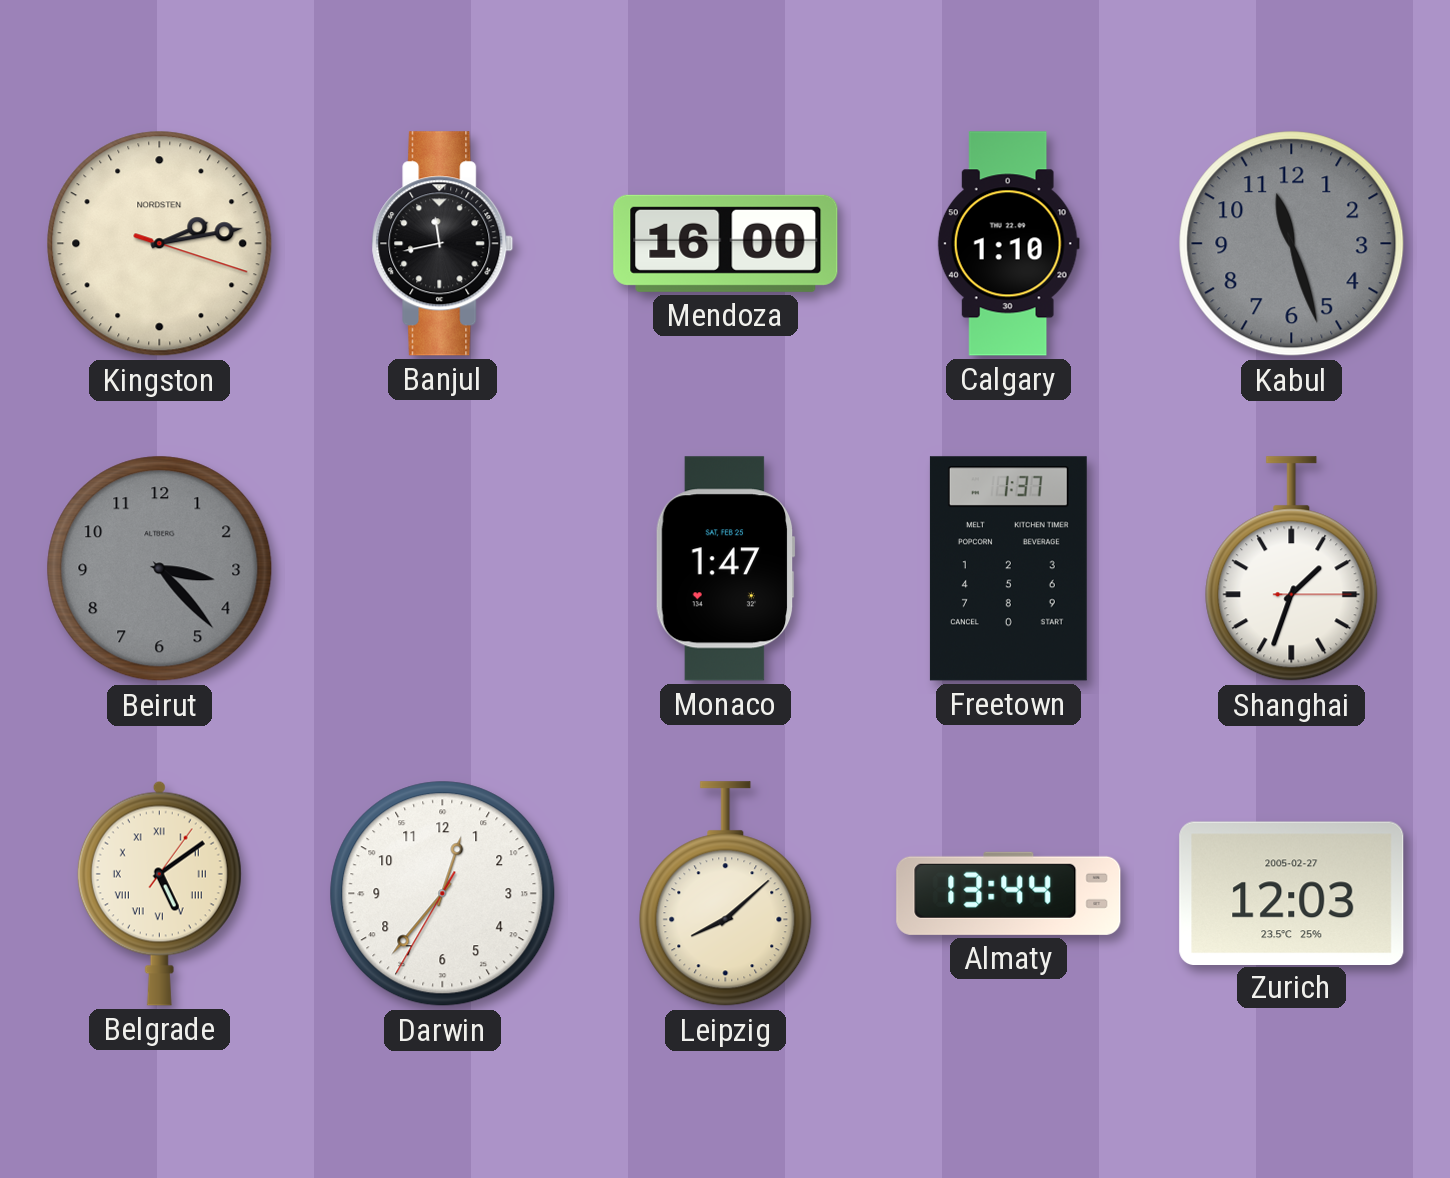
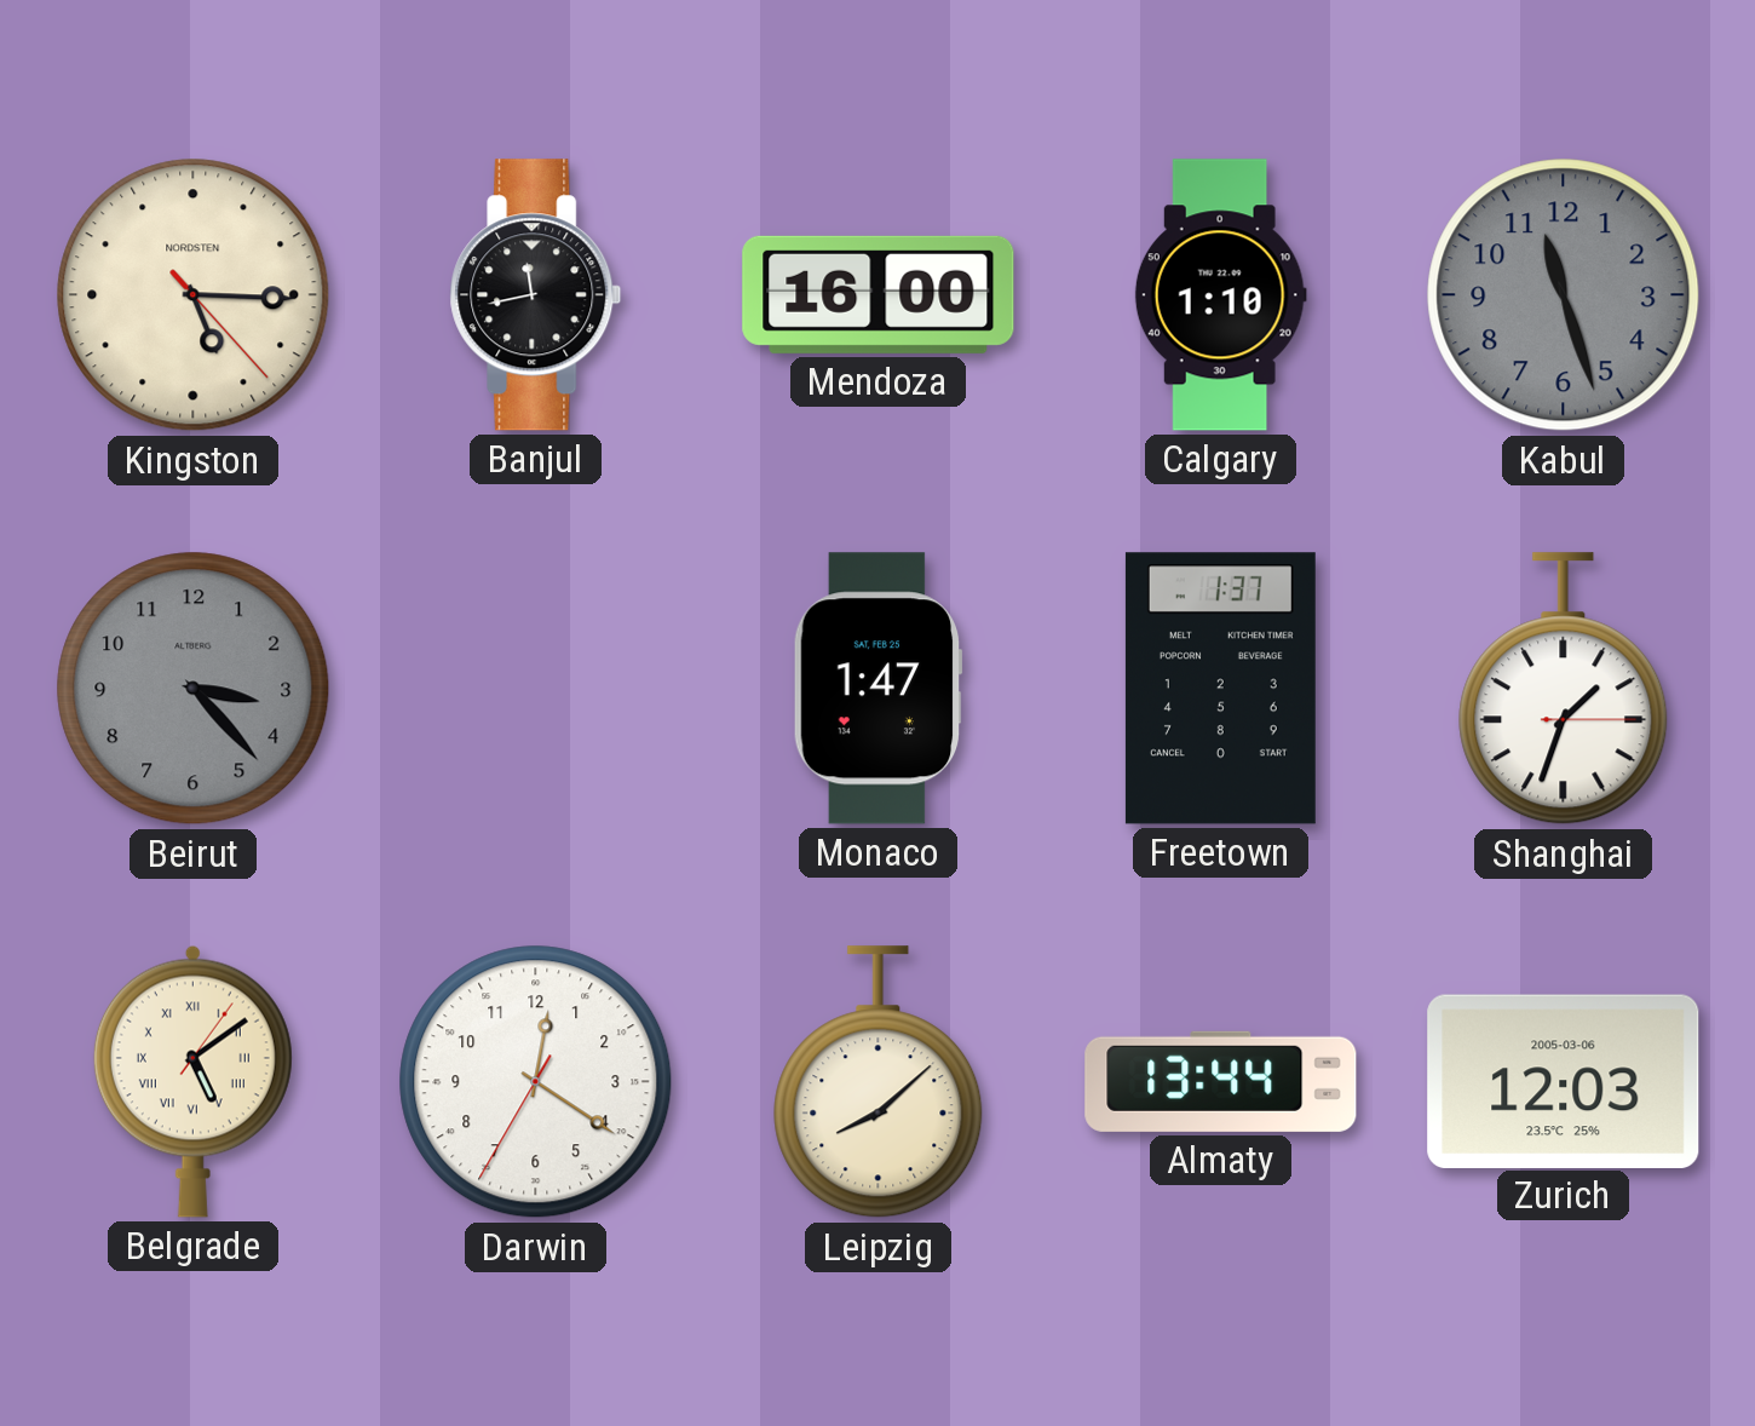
Kingston: 2:13 -> 5:15 (194, 295)
Darwin: 12:36 -> 12:20 (536, 1082)
Zurich date: 2005-02-27 -> 2005-03-06 (1564, 1081)
